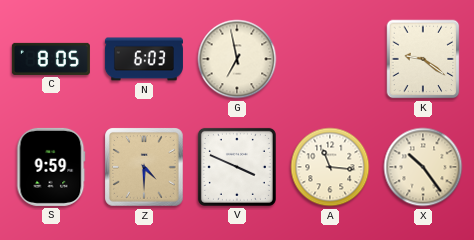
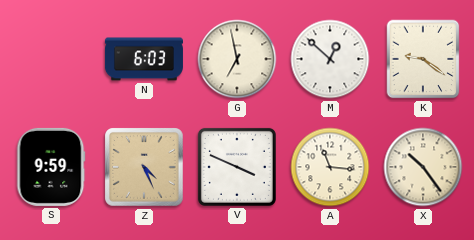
C: 8:05 -> none (51, 59)
M: none -> 12:52 (330, 59)
Z: 4:30 -> 4:26 (144, 167)
